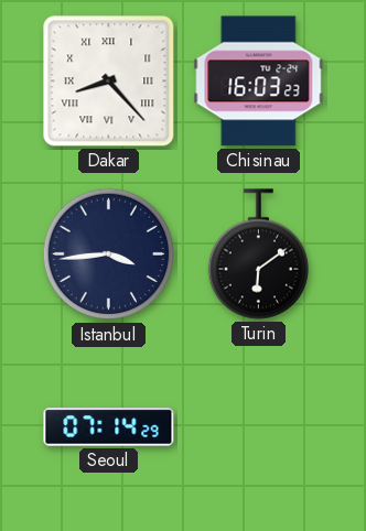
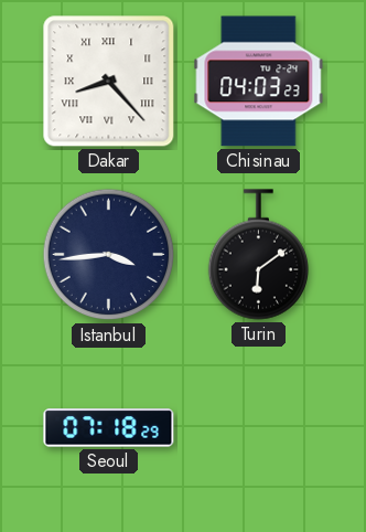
Chisinau: 16:03 -> 04:03 (259, 82)
Seoul: 07:14 -> 07:18 (109, 428)
